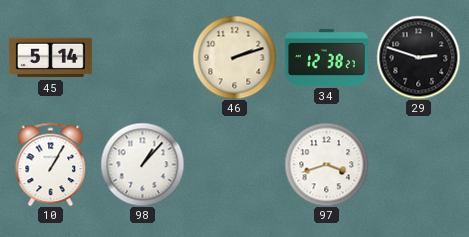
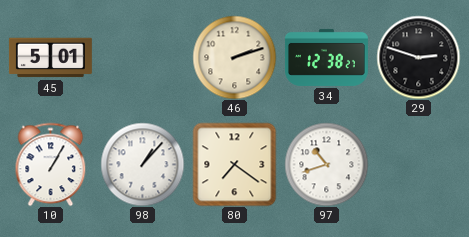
45: 5:14 -> 5:01 (50, 58)
80: none -> 7:21 (234, 164)
97: 3:42 -> 10:42 (326, 164)
